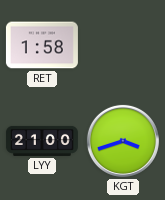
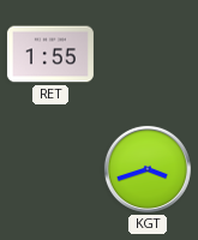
RET: 1:58 -> 1:55 (50, 54)
LYY: 21:00 -> none (42, 141)
